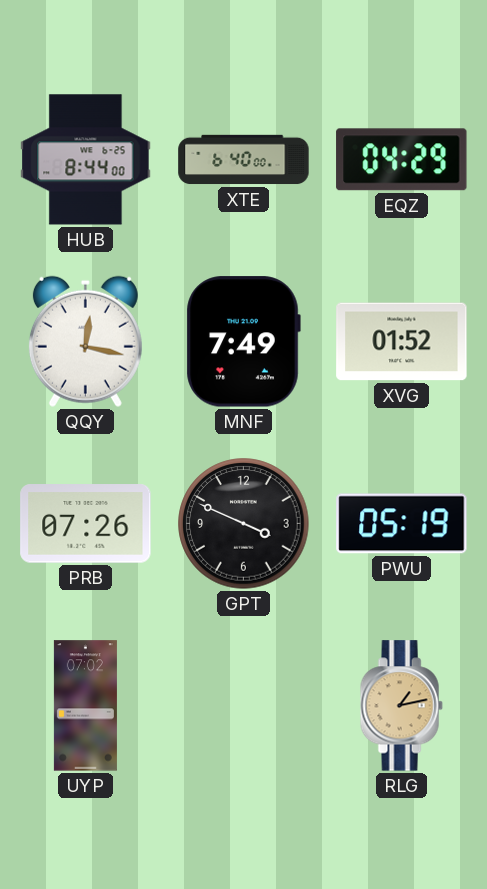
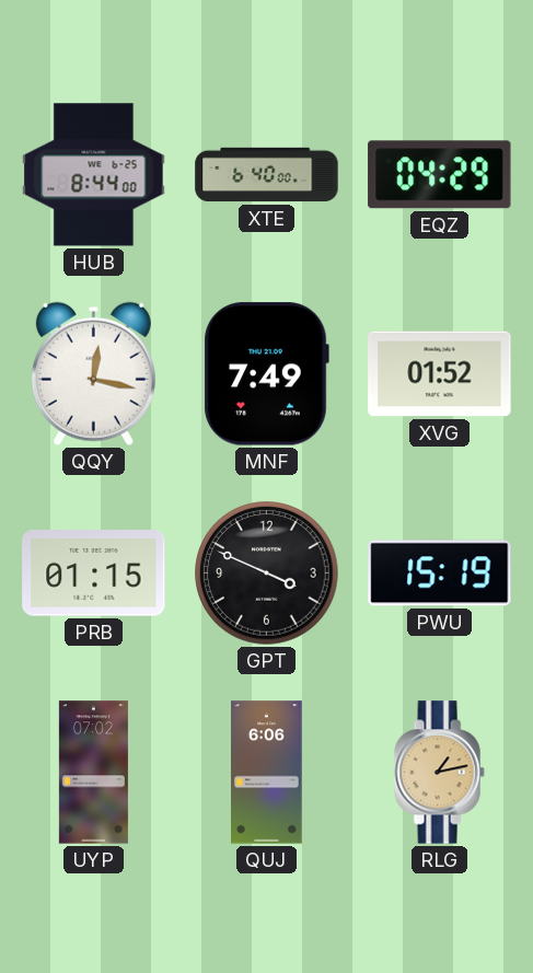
PRB: 07:26 -> 01:15 (94, 574)
PWU: 05:19 -> 15:19 (440, 574)
QUJ: none -> 6:06 (267, 773)
